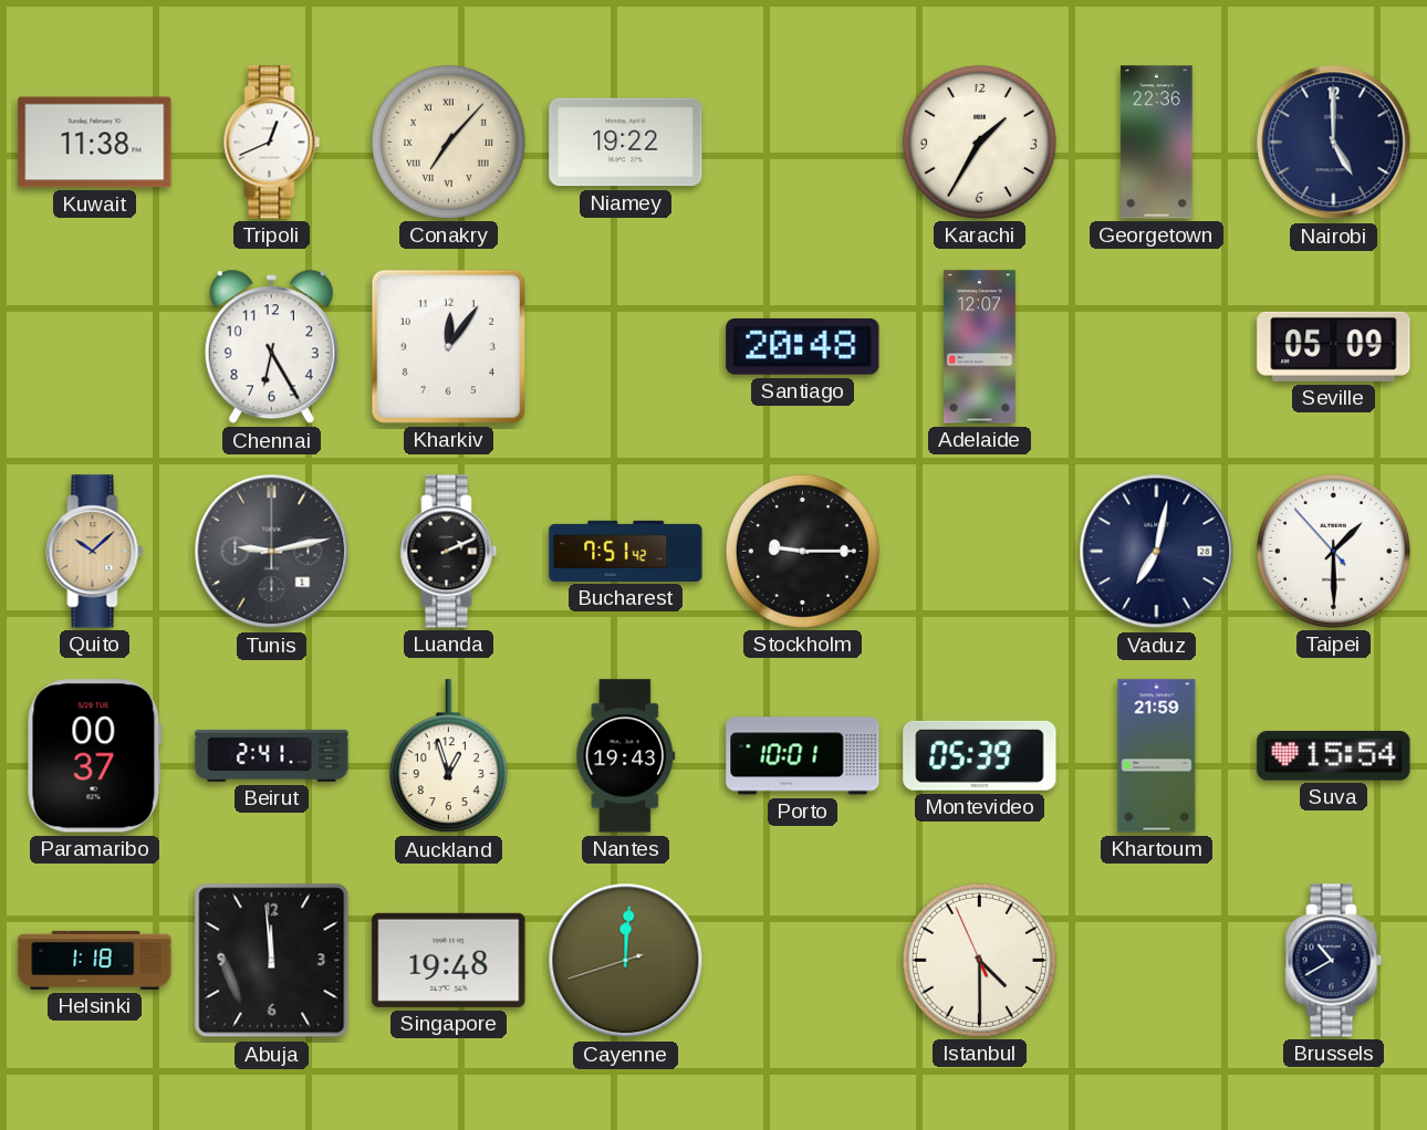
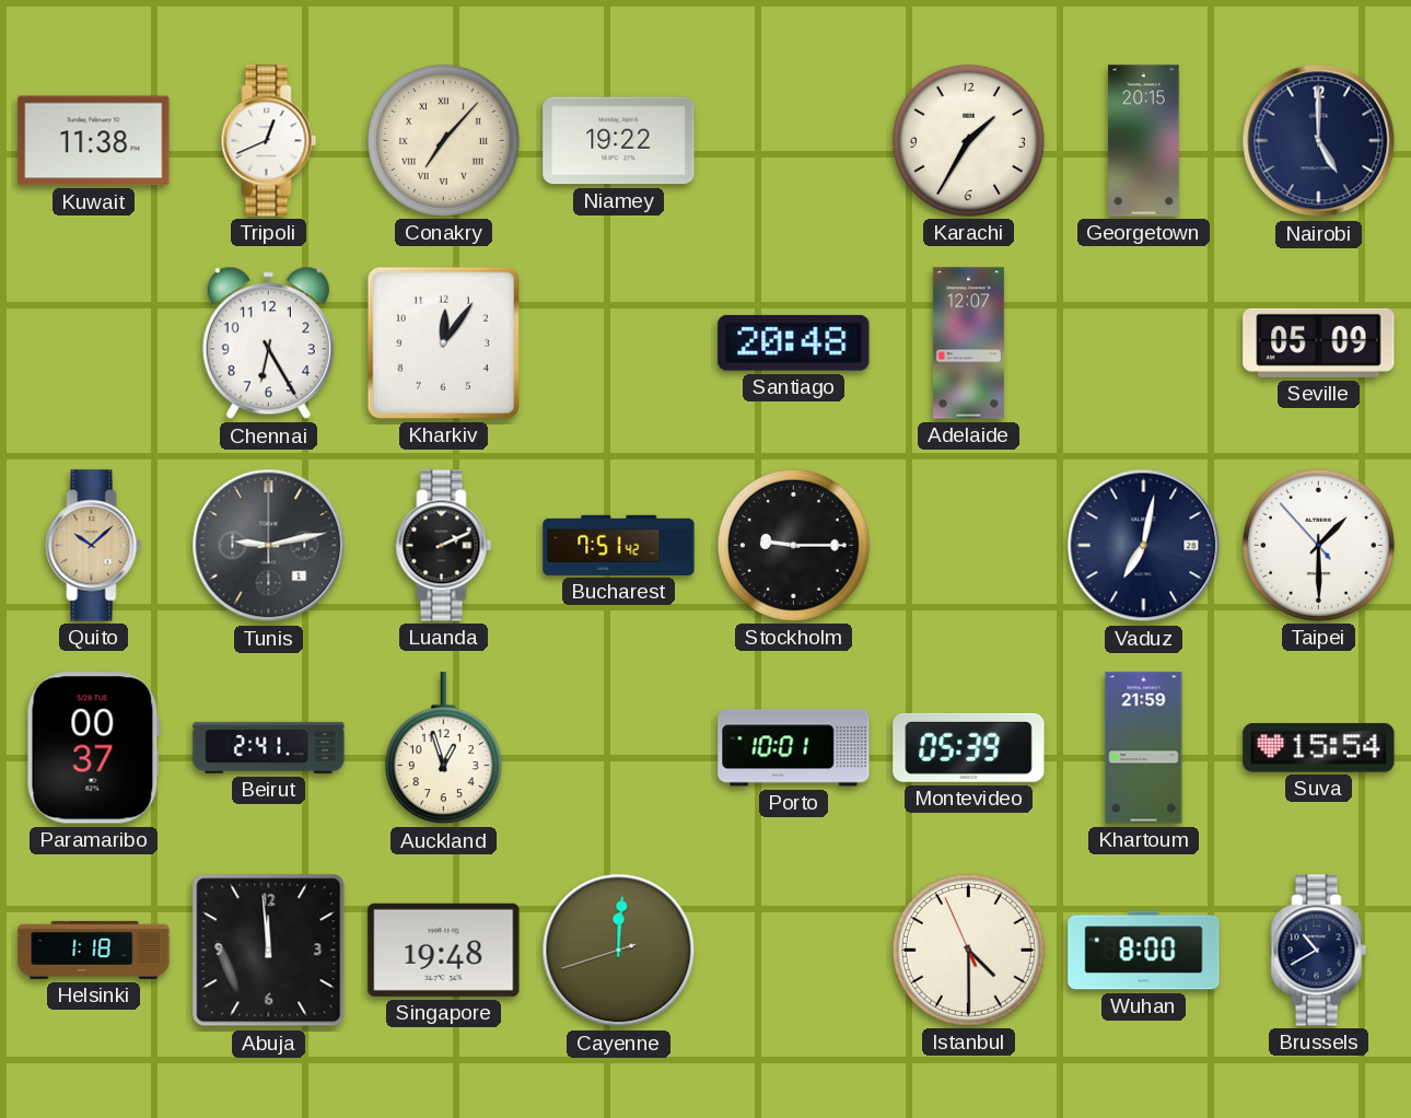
Georgetown: 22:36 -> 20:15 (1144, 141)
Nantes: 19:43 -> none (626, 756)
Wuhan: none -> 8:00 (1144, 951)
